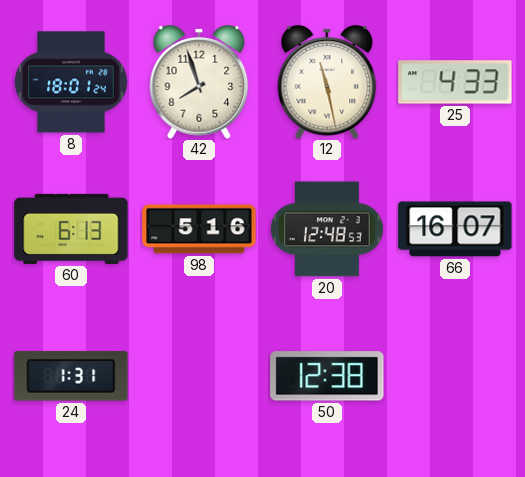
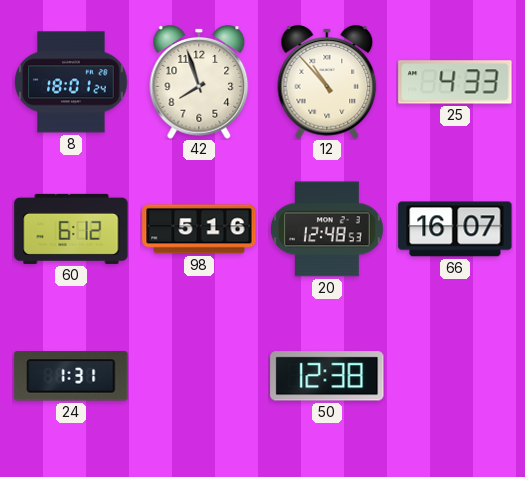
12: 11:28 -> 10:53 (327, 82)
60: 6:13 -> 6:12 (71, 229)
